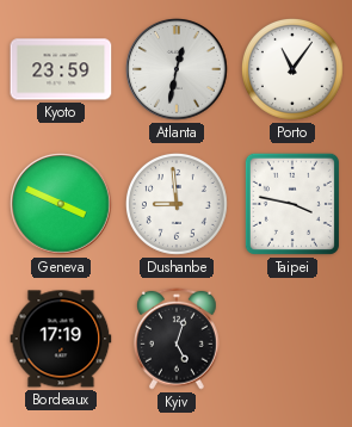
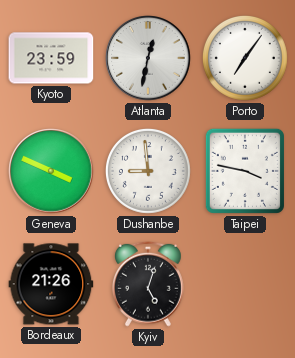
Porto: 11:06 -> 7:06 (245, 58)
Bordeaux: 17:19 -> 21:26 (51, 284)
